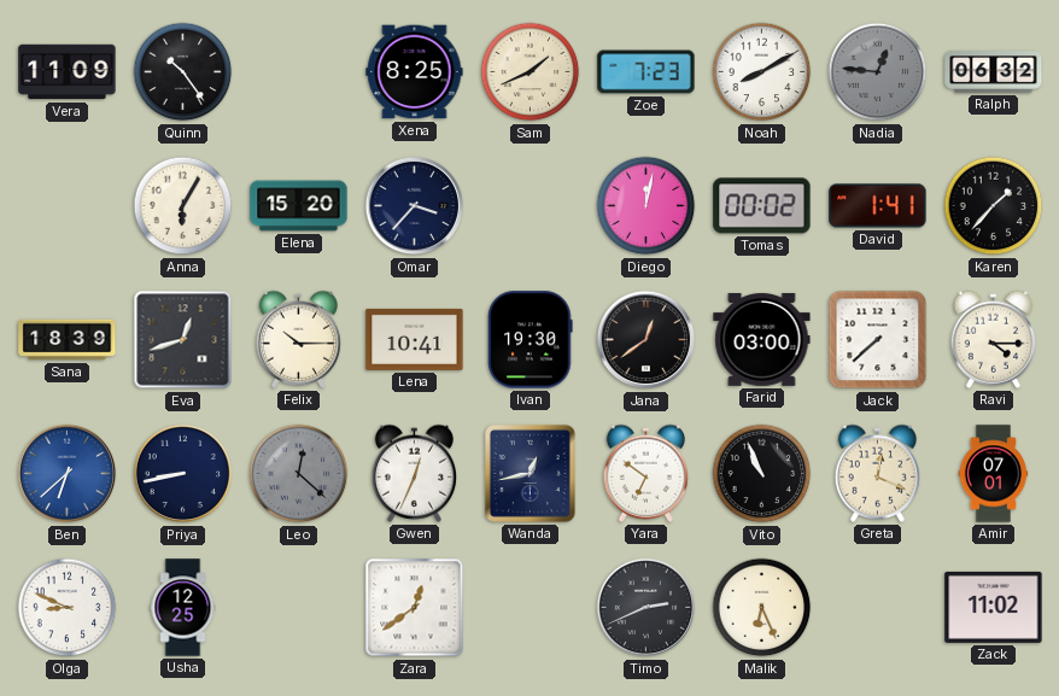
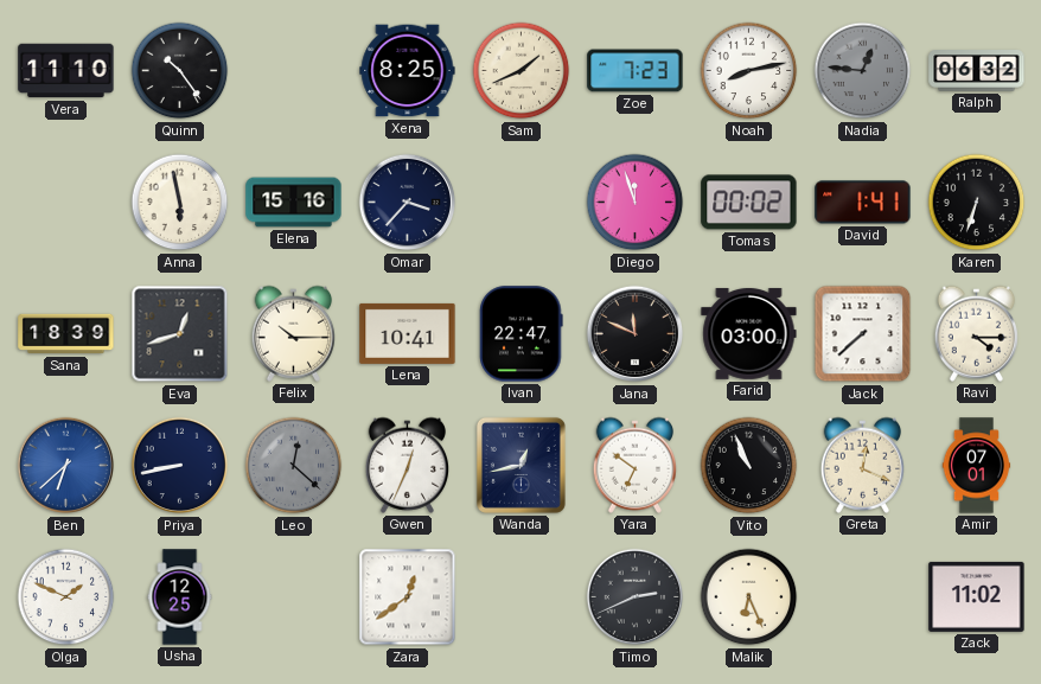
Vera: 11:09 -> 11:10 (66, 71)
Noah: 8:10 -> 8:13 (749, 71)
Anna: 6:05 -> 5:58 (180, 203)
Elena: 15:20 -> 15:16 (294, 203)
Diego: 12:02 -> 11:57 (636, 203)
Karen: 1:37 -> 6:33 (977, 203)
Ivan: 19:30 -> 22:47 (522, 334)
Jana: 12:39 -> 11:49 (636, 334)
Olga: 8:49 -> 1:49 (66, 597)
